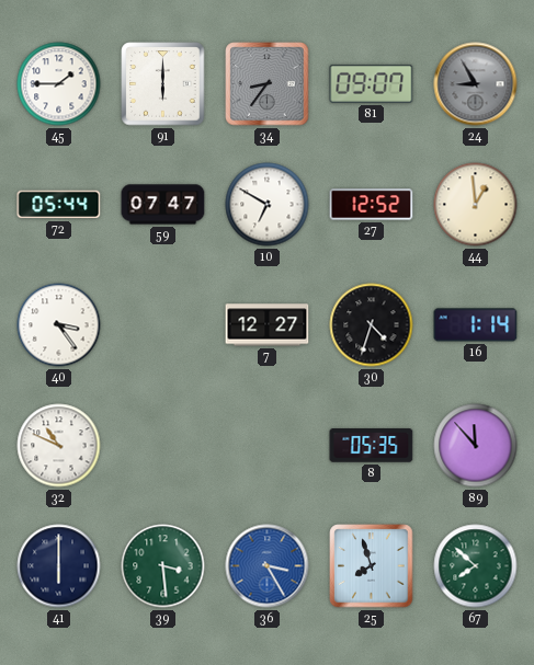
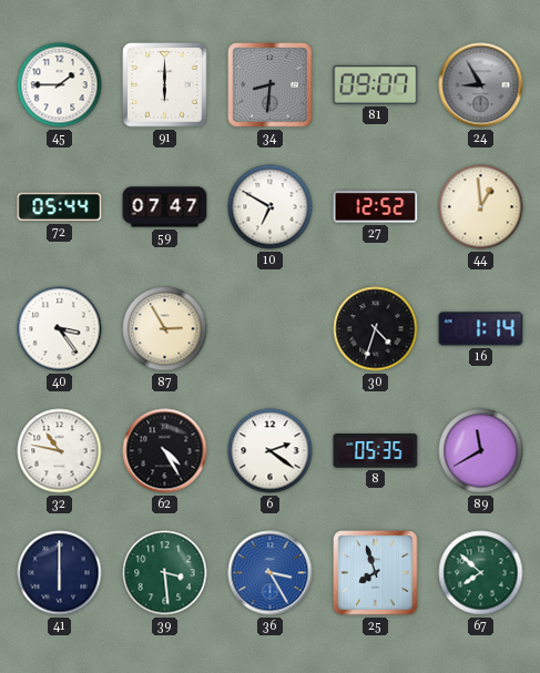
34: 8:36 -> 8:31 (271, 85)
87: none -> 2:55 (165, 329)
7: 12:27 -> none (268, 325)
32: 10:49 -> 10:47 (60, 451)
62: none -> 4:25 (165, 451)
6: none -> 2:21 (271, 451)
89: 11:53 -> 11:40 (481, 451)
